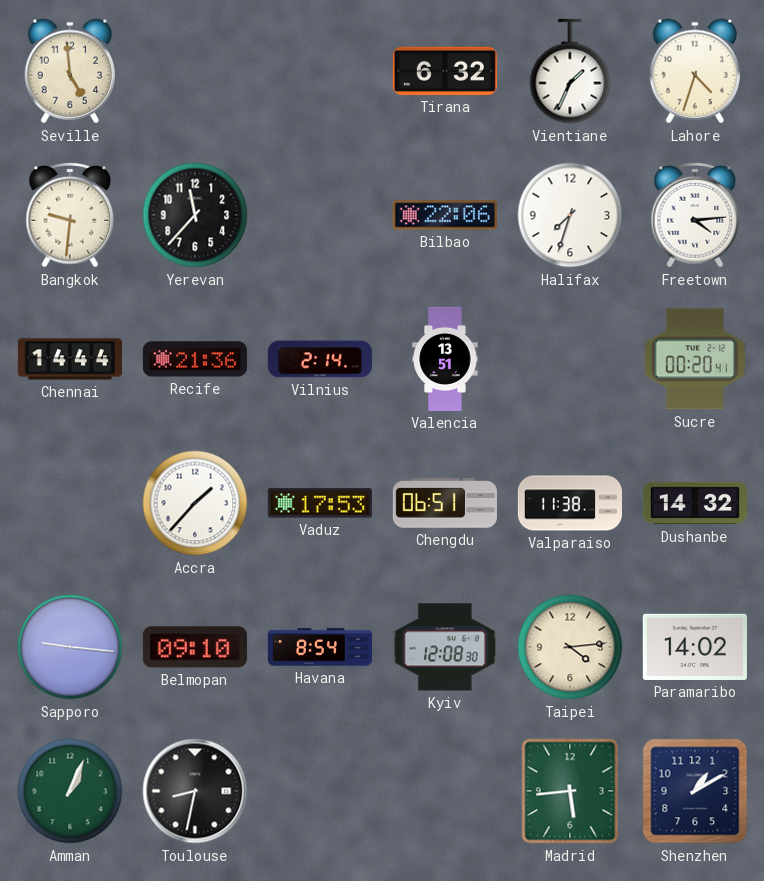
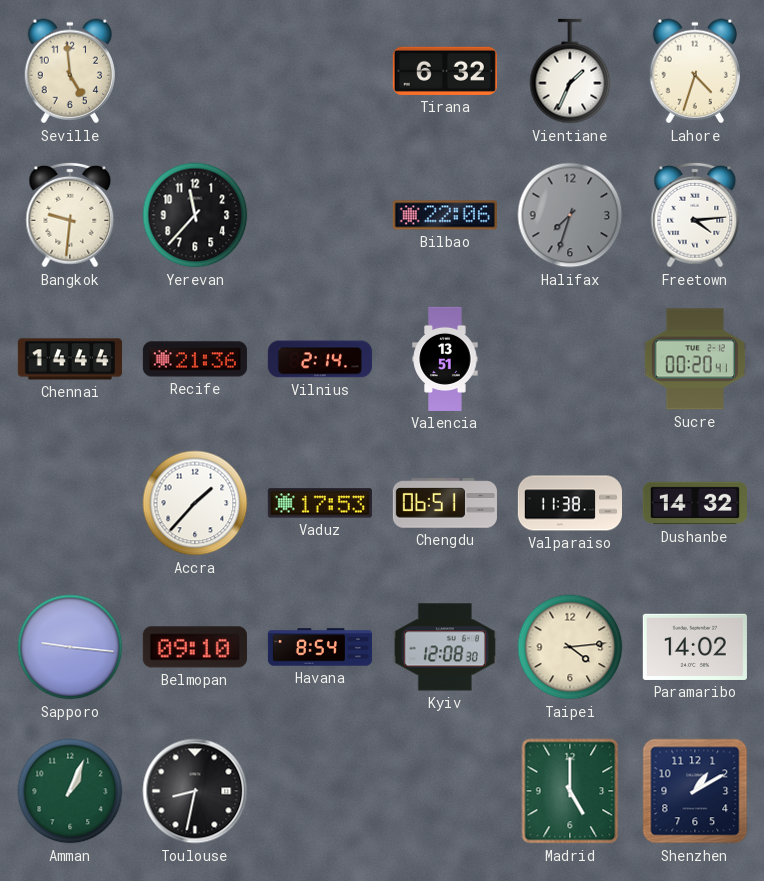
Halifax dial: white -> grey (570, 215)
Madrid: 5:44 -> 5:00 (570, 791)
